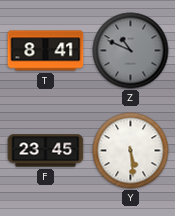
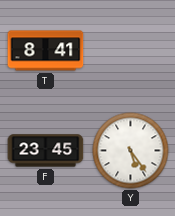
Z: 10:49 -> none (131, 51)
Y: 5:29 -> 5:24 (131, 151)
